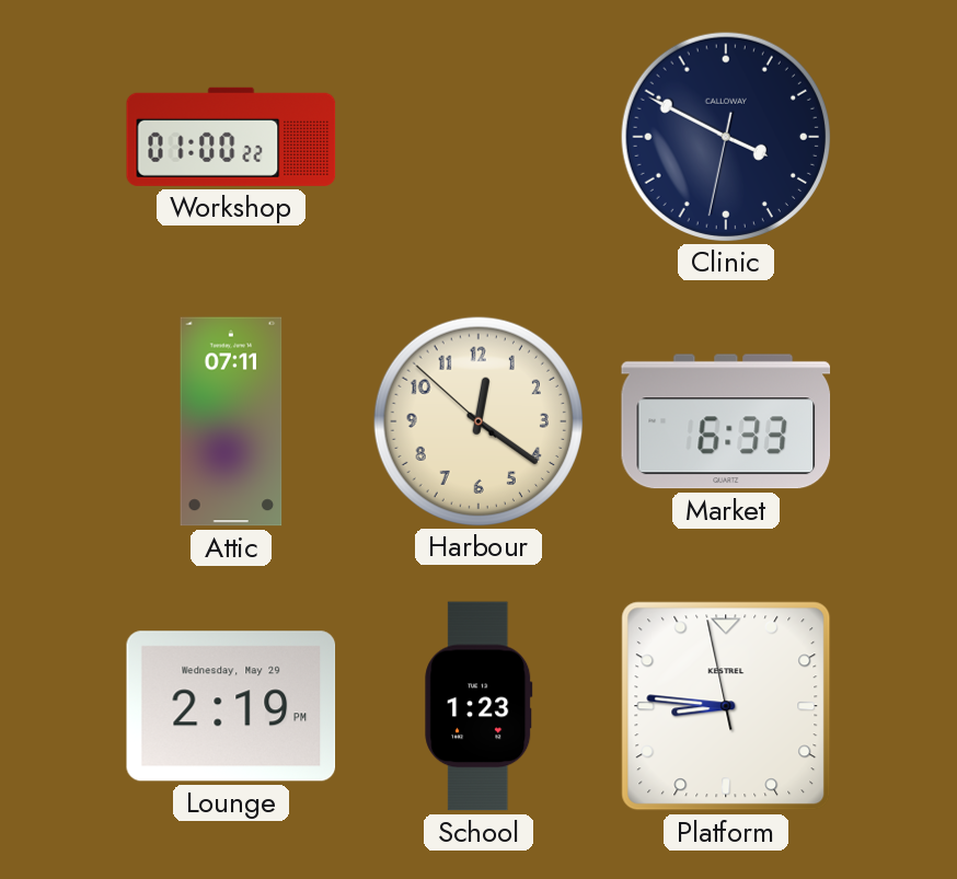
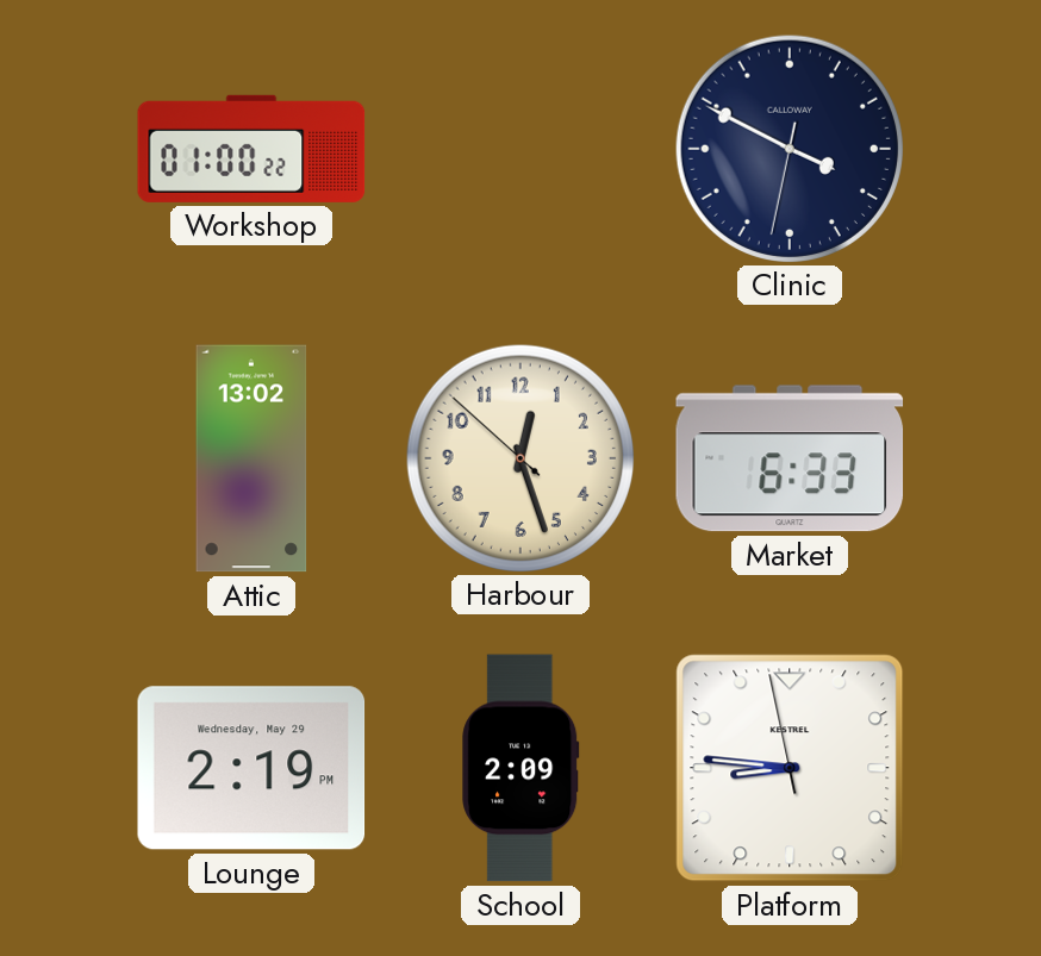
Attic: 07:11 -> 13:02 (251, 458)
Harbour: 12:20 -> 12:26 (519, 457)
School: 1:23 -> 2:09 (520, 768)
